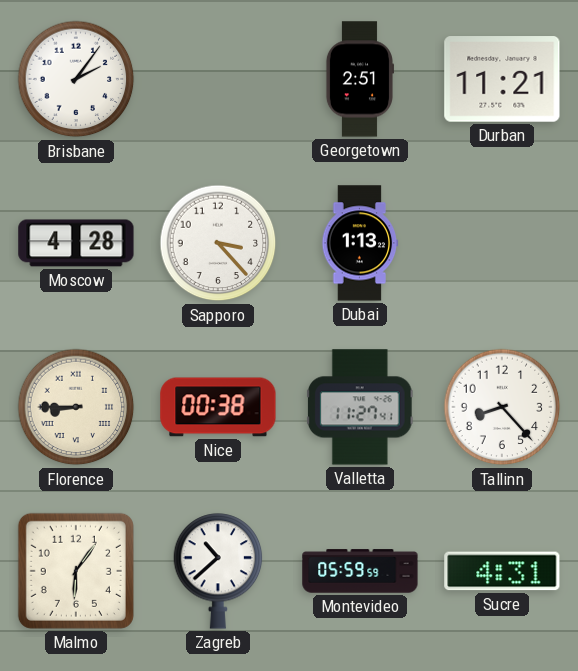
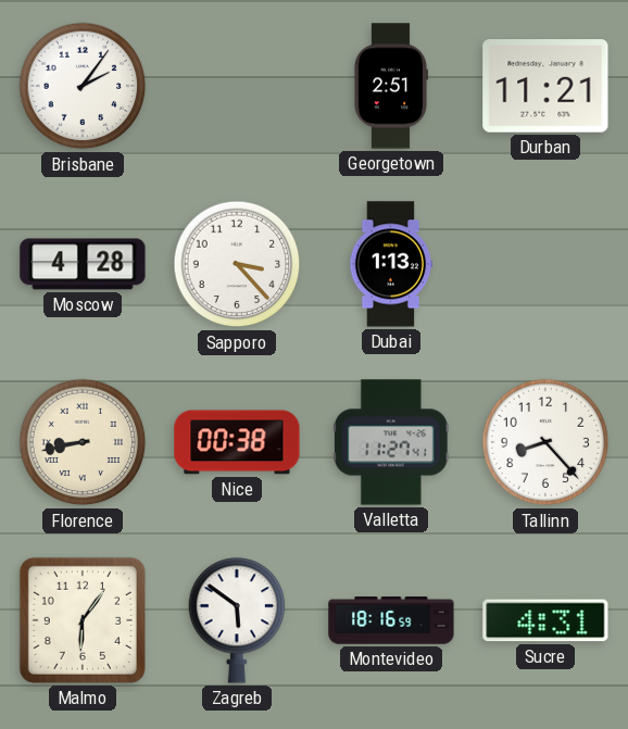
Florence: 8:45 -> 8:43 (83, 442)
Zagreb: 10:38 -> 5:51 (237, 620)
Montevideo: 05:59 -> 18:16 (391, 620)
